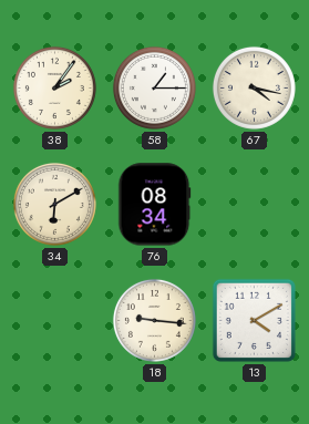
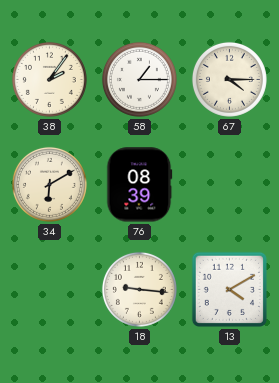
67: 4:17 -> 4:15 (229, 79)
76: 08:34 -> 08:39 (140, 185)
